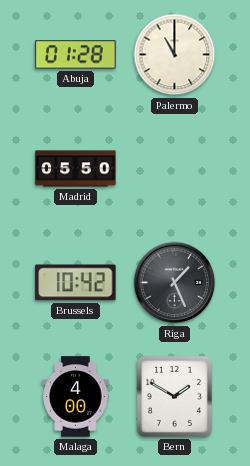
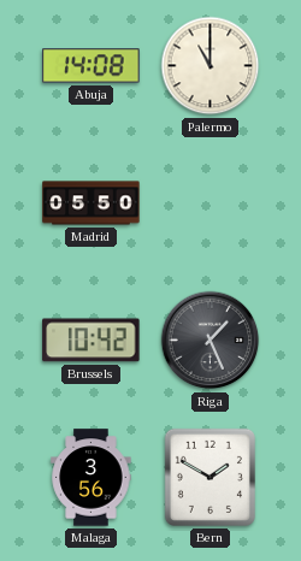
Abuja: 01:28 -> 14:08 (92, 66)
Malaga: 4:00 -> 3:56 (92, 478)
